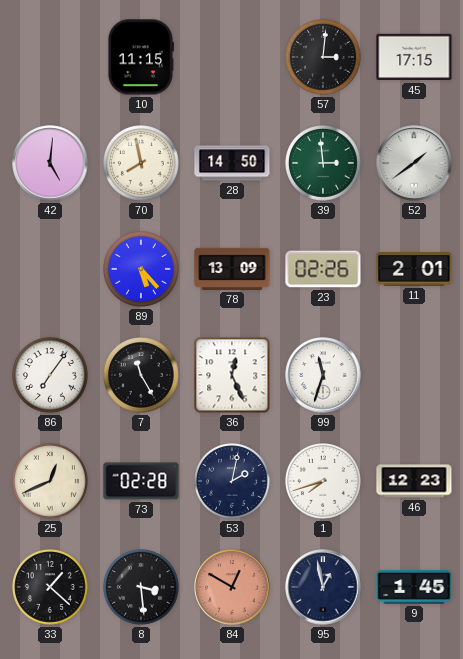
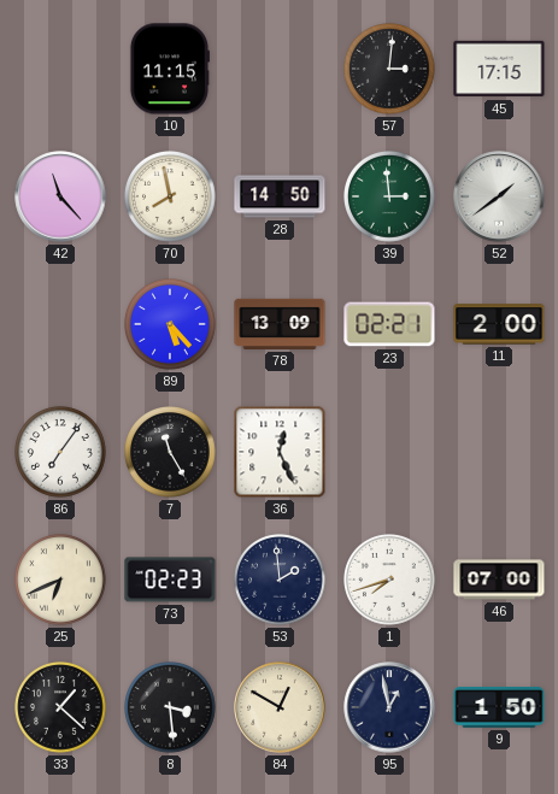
42: 5:01 -> 11:23 (60, 196)
23: 02:26 -> 02:21 (389, 324)
11: 2:01 -> 2:00 (499, 324)
99: 11:33 -> none (323, 375)
25: 12:41 -> 6:41 (61, 581)
73: 02:28 -> 02:23 (170, 580)
53: 2:02 -> 1:59 (281, 581)
46: 12:23 -> 07:00 (499, 580)
84 dial: salmon -> cream (280, 707)
9: 1:45 -> 1:50 (499, 708)
